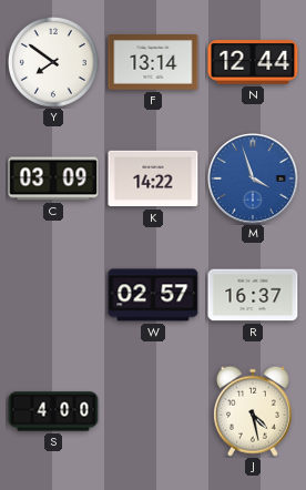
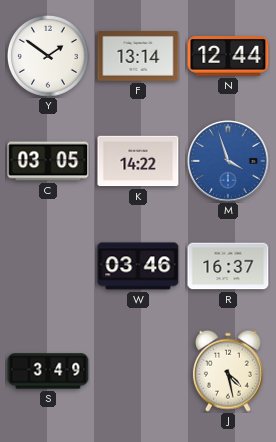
Y: 7:51 -> 1:51 (48, 56)
C: 03:09 -> 03:05 (48, 161)
W: 02:57 -> 03:46 (138, 266)
S: 4:00 -> 3:49 (48, 371)
